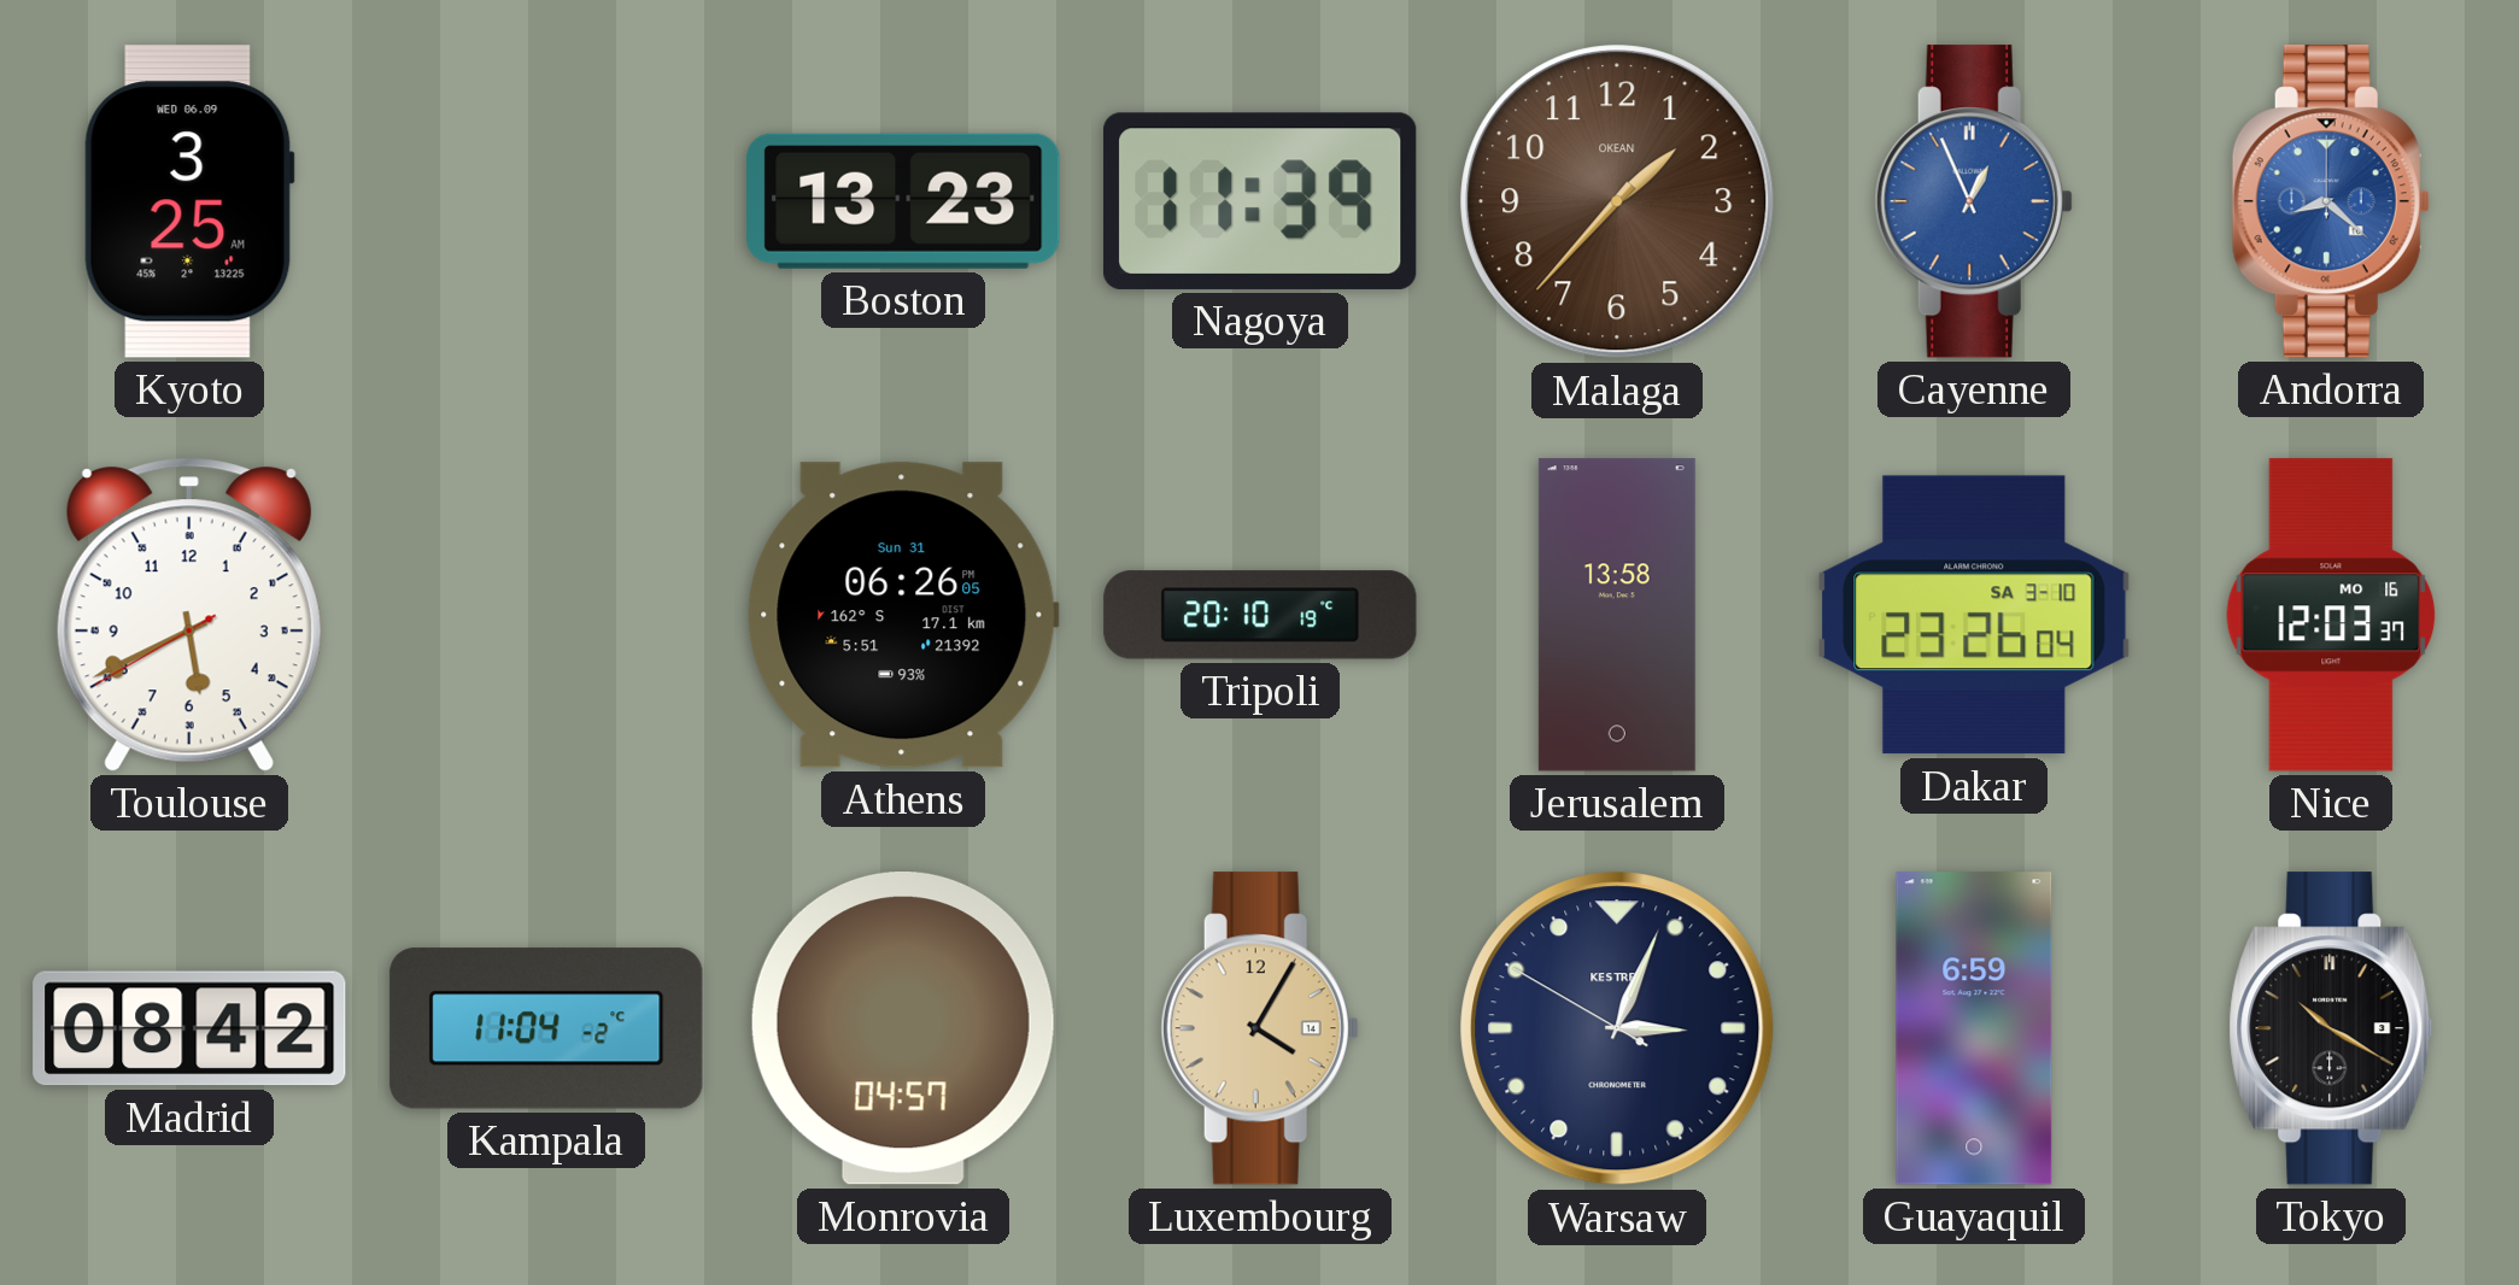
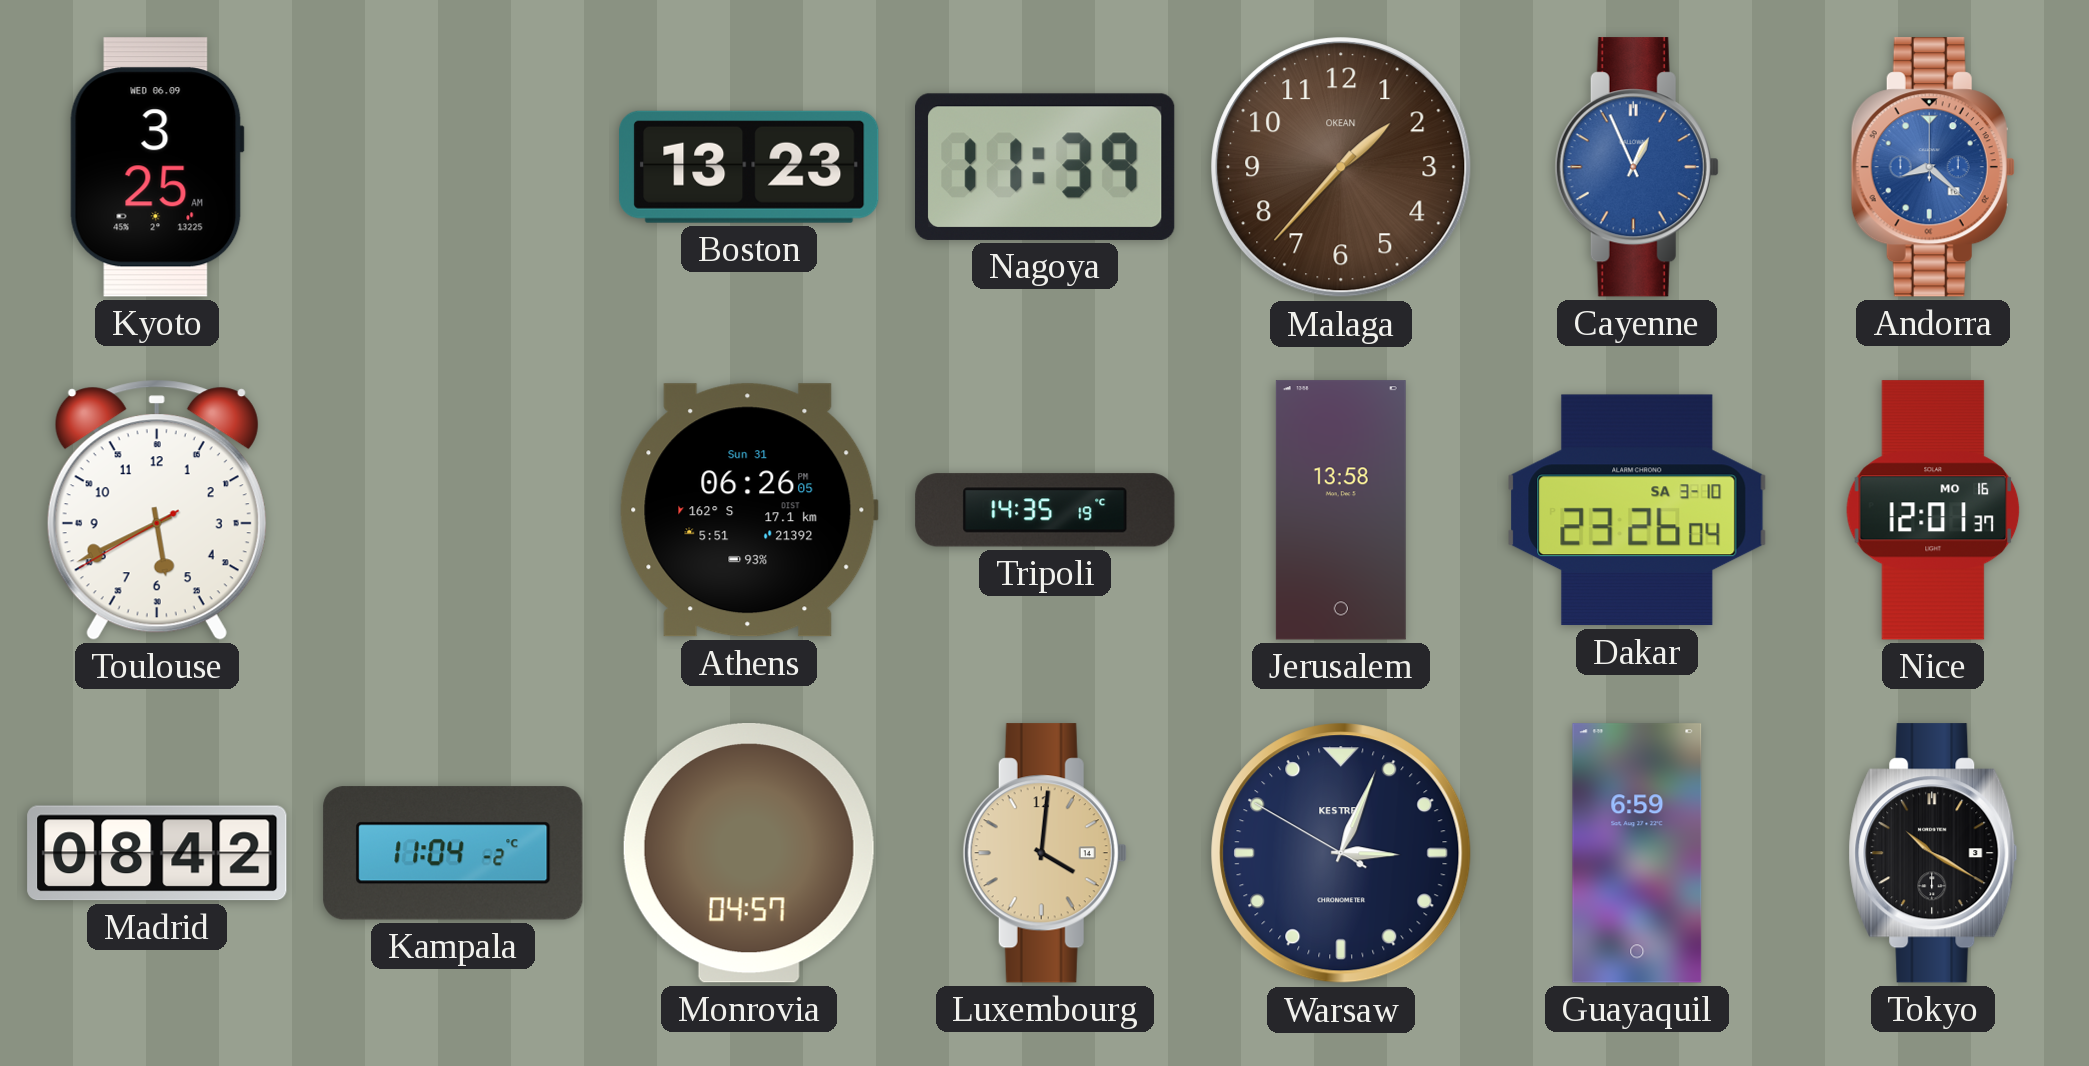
Tripoli: 20:10 -> 14:35 (1045, 510)
Nice: 12:03 -> 12:01 (1933, 510)
Luxembourg: 4:05 -> 4:01 (1045, 853)
